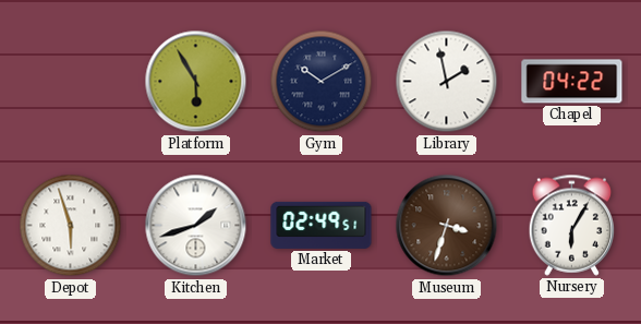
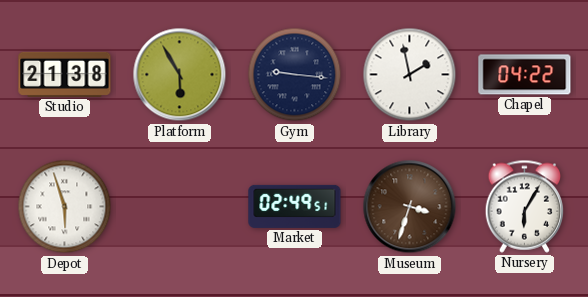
Studio: none -> 21:38 (65, 74)
Gym: 10:10 -> 9:16 (295, 75)
Kitchen: 1:42 -> none (196, 226)
